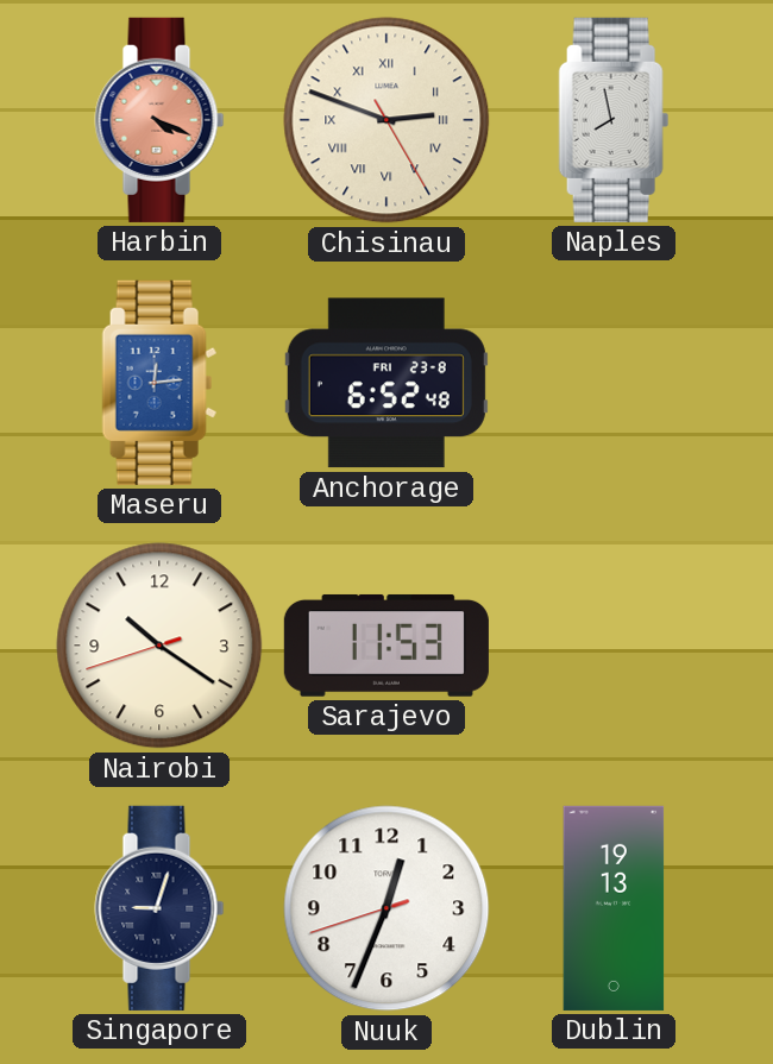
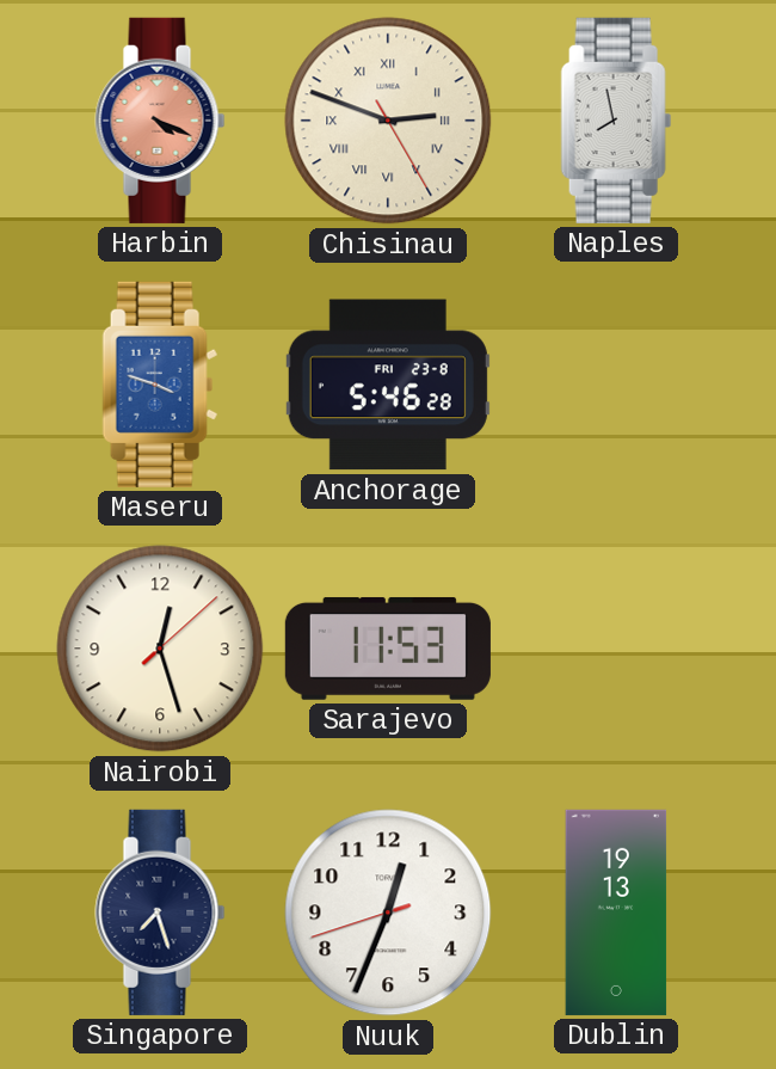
Maseru: 12:14 -> 3:48 (160, 385)
Anchorage: 6:52 -> 5:46 (388, 385)
Nairobi: 10:20 -> 12:27 (160, 649)
Singapore: 9:03 -> 7:27 (160, 913)
